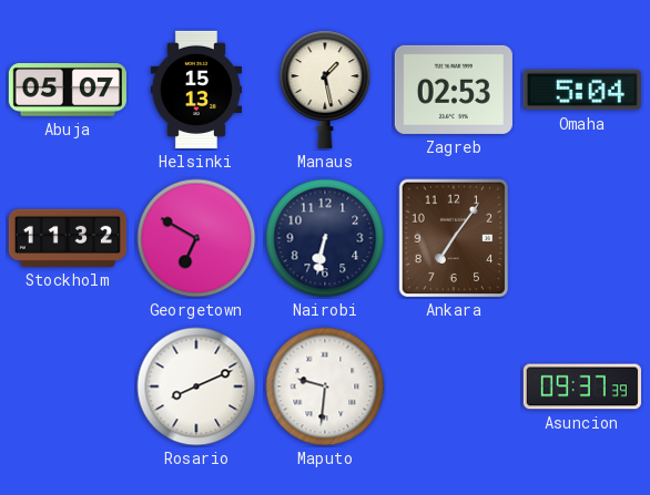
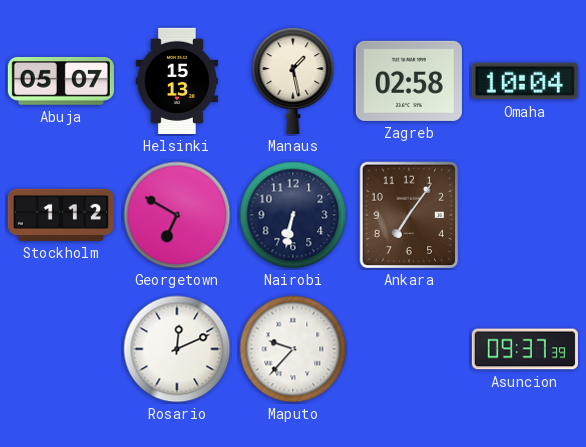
Zagreb: 02:53 -> 02:58 (409, 81)
Omaha: 5:04 -> 10:04 (525, 81)
Stockholm: 11:32 -> 1:12 (61, 215)
Rosario: 8:11 -> 12:11 (177, 349)
Maputo: 9:31 -> 9:37 (293, 349)
